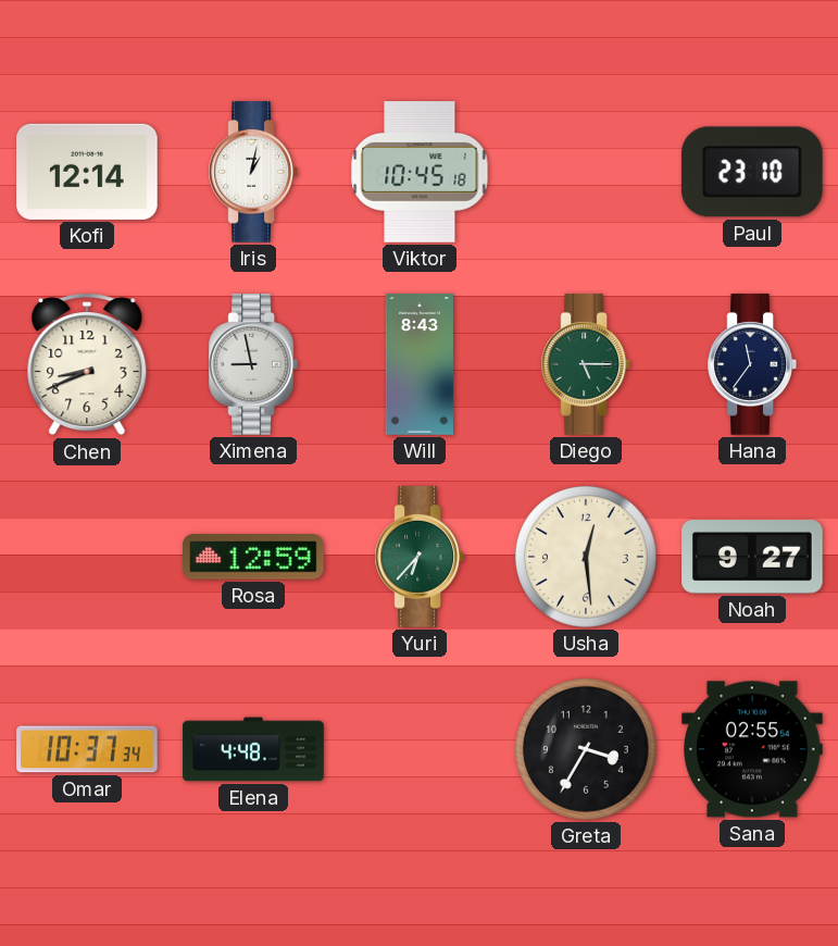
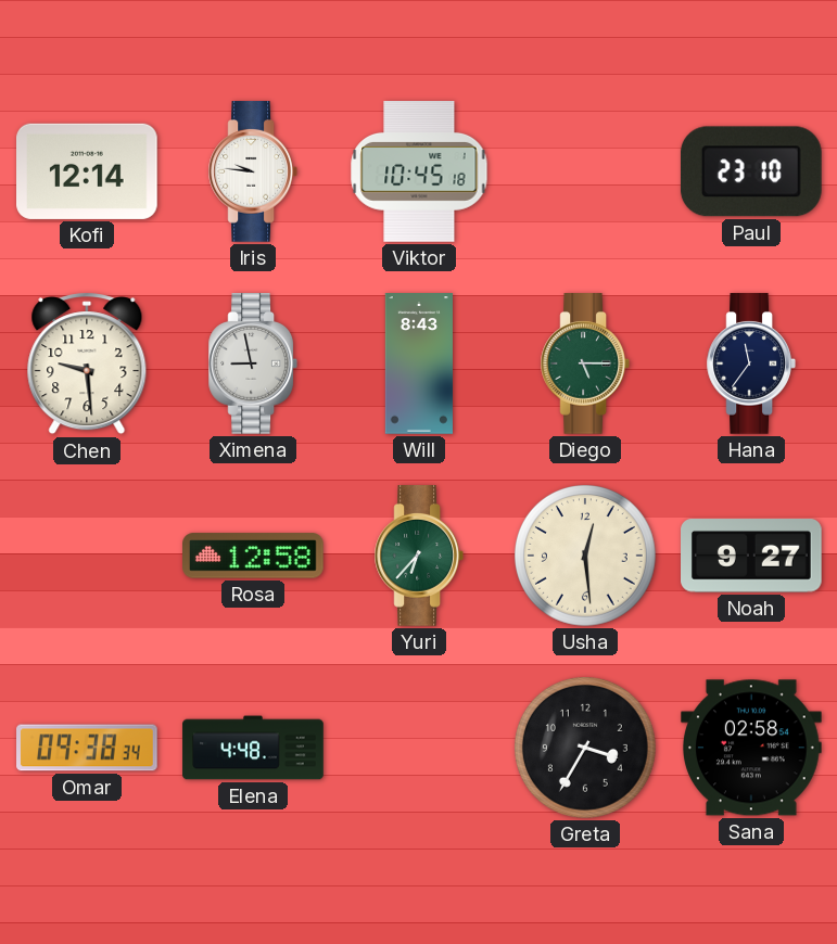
Iris: 1:02 -> 9:46 (252, 171)
Chen: 8:41 -> 9:29 (87, 363)
Rosa: 12:59 -> 12:58 (254, 556)
Omar: 10:37 -> 09:38 (87, 748)
Sana: 02:55 -> 02:58 (752, 748)
